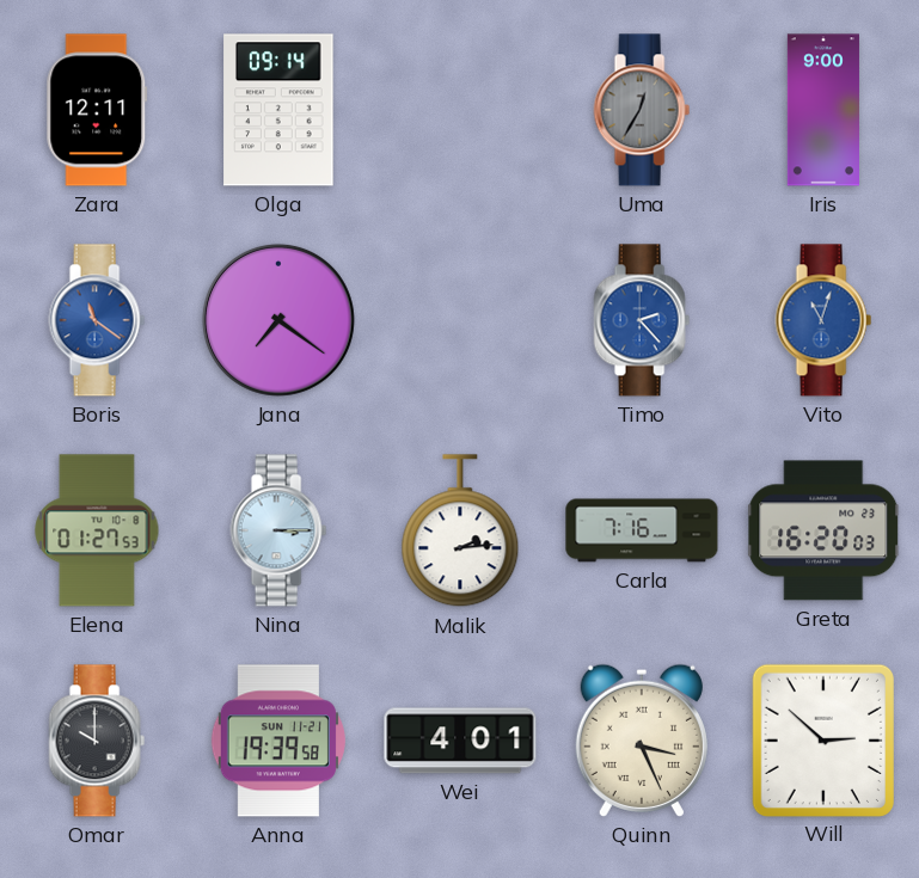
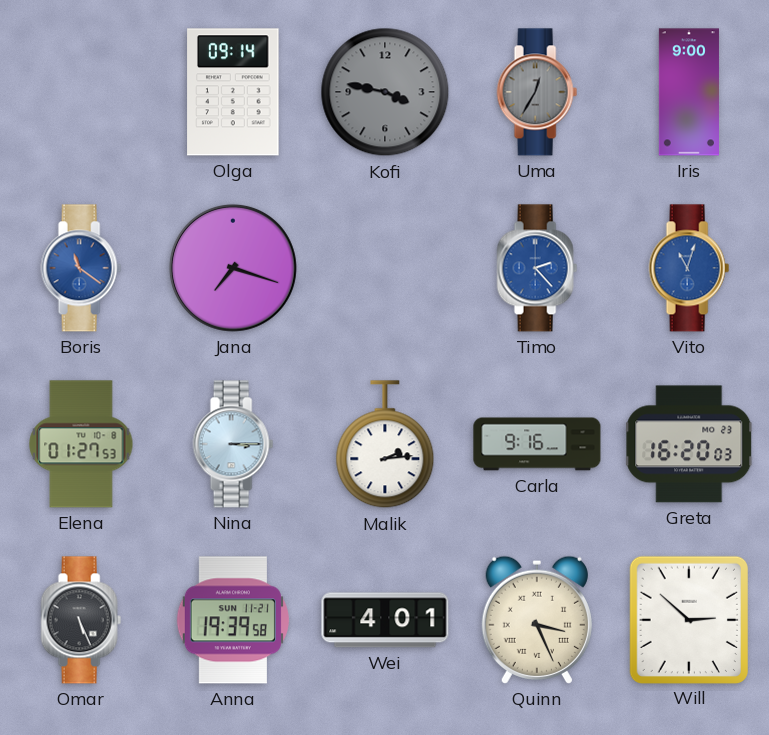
Zara: 12:11 -> none (97, 110)
Kofi: none -> 3:47 (385, 92)
Jana: 7:21 -> 7:18 (233, 268)
Carla: 7:16 -> 9:16 (537, 444)
Omar: 10:00 -> 5:26 (81, 620)
